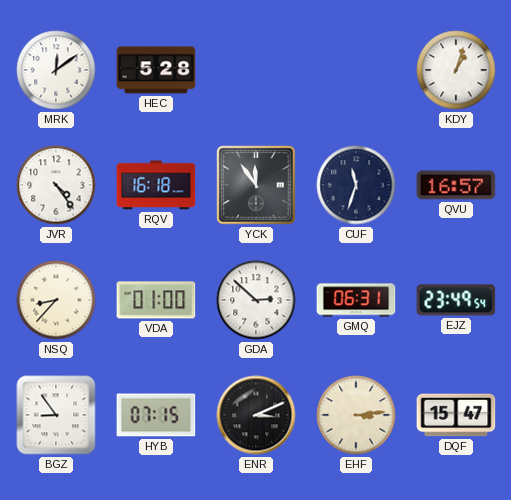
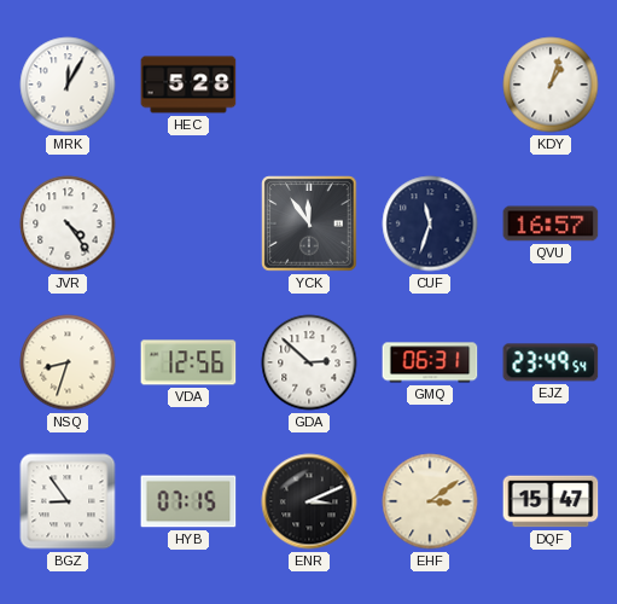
MRK: 12:09 -> 12:05 (68, 85)
RQV: 16:18 -> none (156, 185)
NSQ: 8:37 -> 8:33 (68, 362)
VDA: 01:00 -> 12:56 (188, 362)
EHF: 3:14 -> 3:09 (430, 501)
